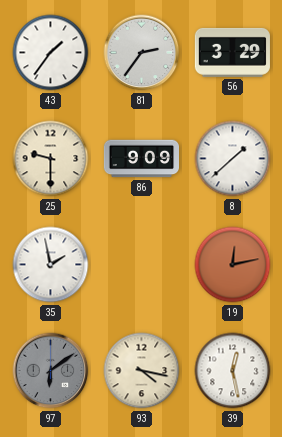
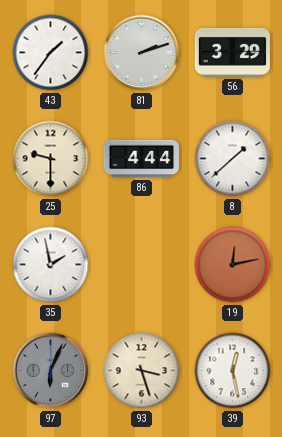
81: 2:36 -> 2:12 (142, 53)
86: 9:09 -> 4:44 (141, 159)
97: 6:09 -> 6:04 (51, 371)
93: 4:17 -> 3:27 (142, 371)
